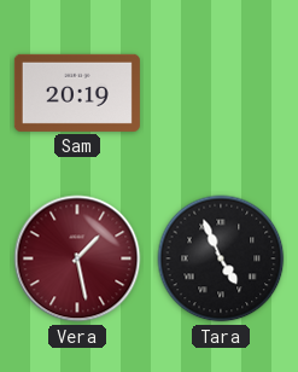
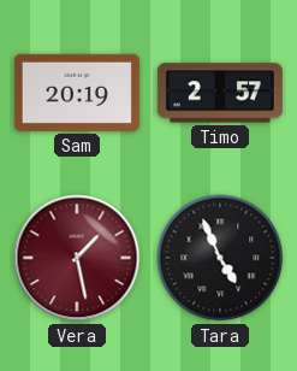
Timo: none -> 2:57 (220, 93)
